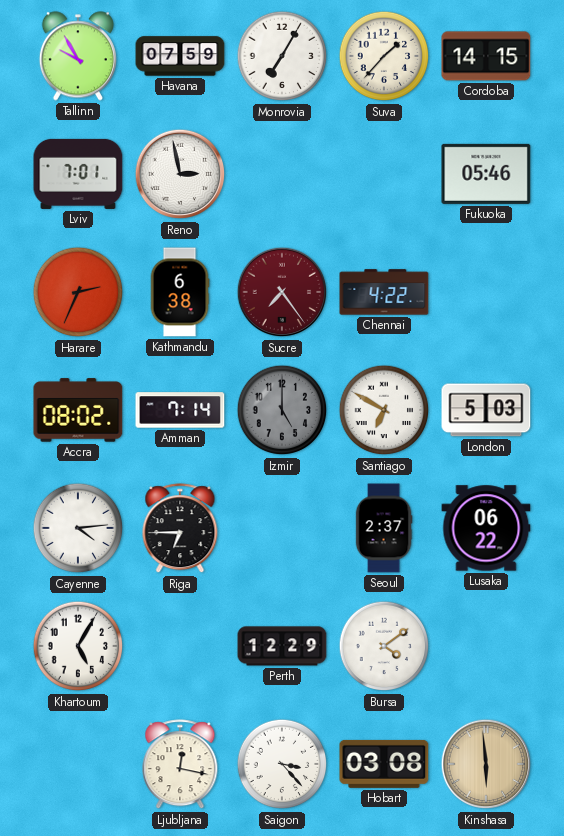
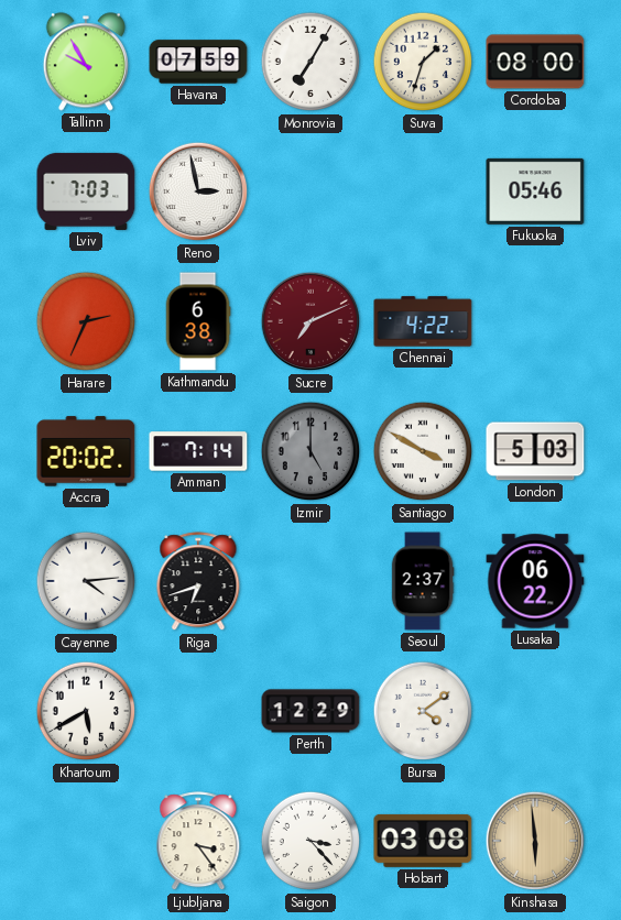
Suva: 1:37 -> 1:33 (423, 62)
Cordoba: 14:15 -> 08:00 (535, 62)
Lviv: 7:01 -> 7:03 (86, 191)
Sucre: 7:24 -> 7:11 (310, 321)
Accra: 08:02 -> 20:02 (86, 451)
Santiago: 6:50 -> 3:50 (423, 451)
Riga: 6:45 -> 6:42 (198, 582)
Khartoum: 5:05 -> 5:40 (86, 711)
Ljubljana: 12:17 -> 3:24 (198, 842)
